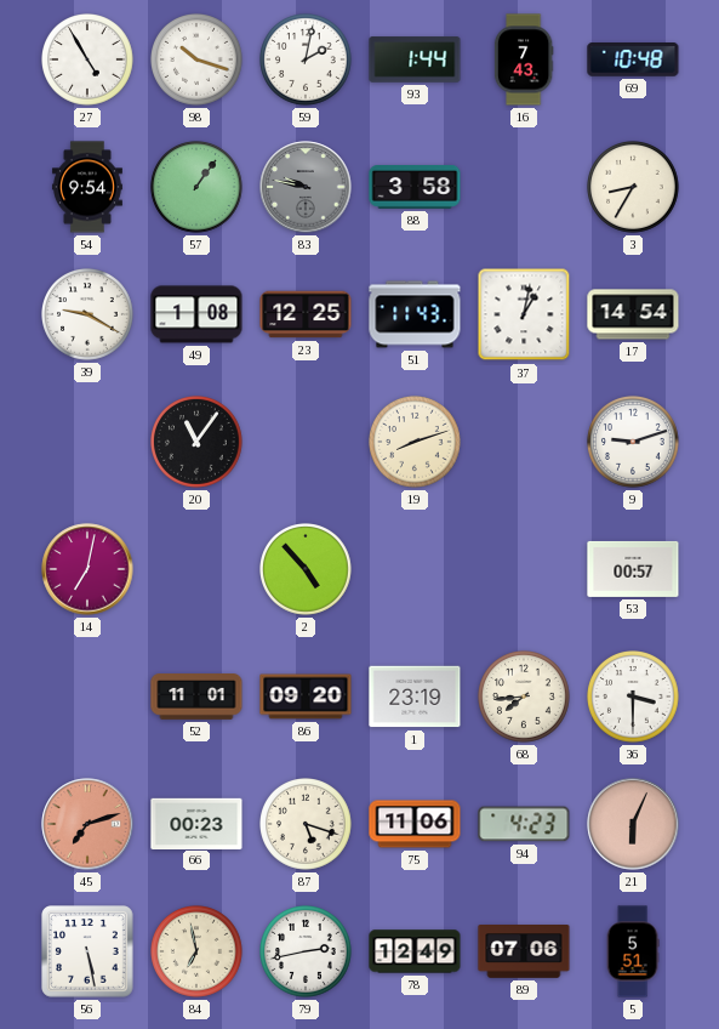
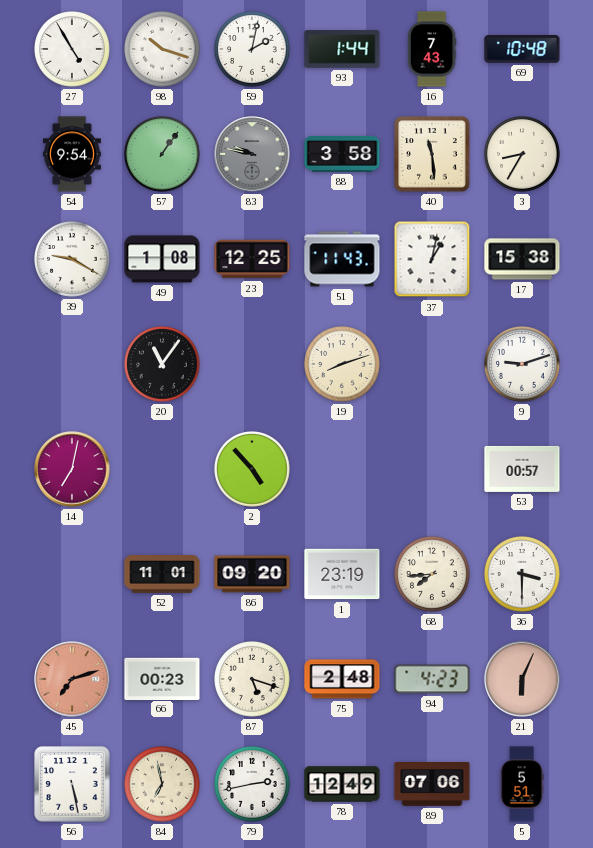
40: none -> 11:29 (432, 154)
17: 14:54 -> 15:38 (522, 259)
75: 11:06 -> 2:48 (342, 679)
